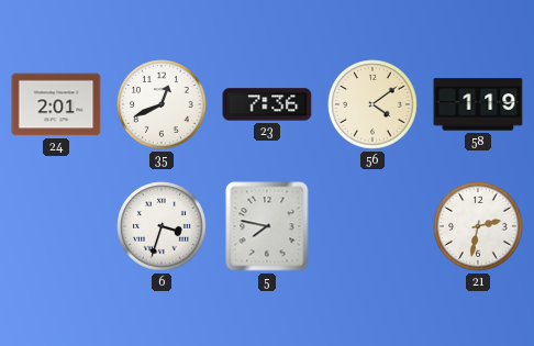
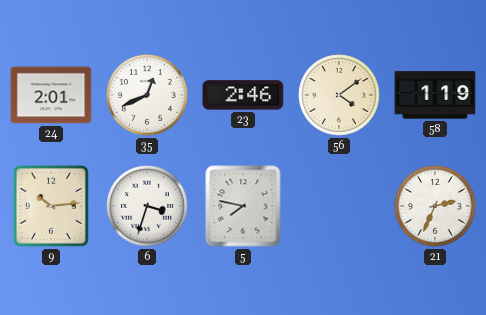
23: 7:36 -> 2:46 (243, 95)
9: none -> 10:14 (51, 206)
21: 2:32 -> 2:34 (435, 206)
